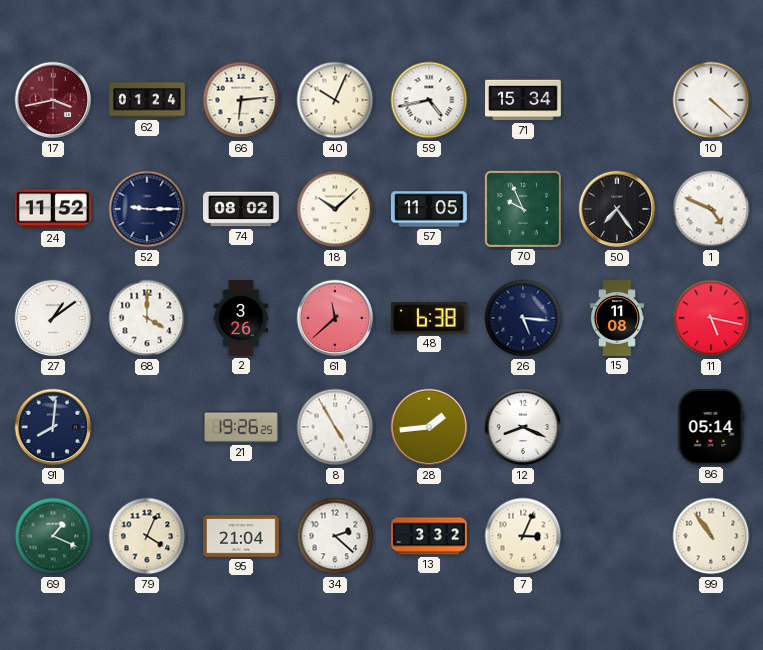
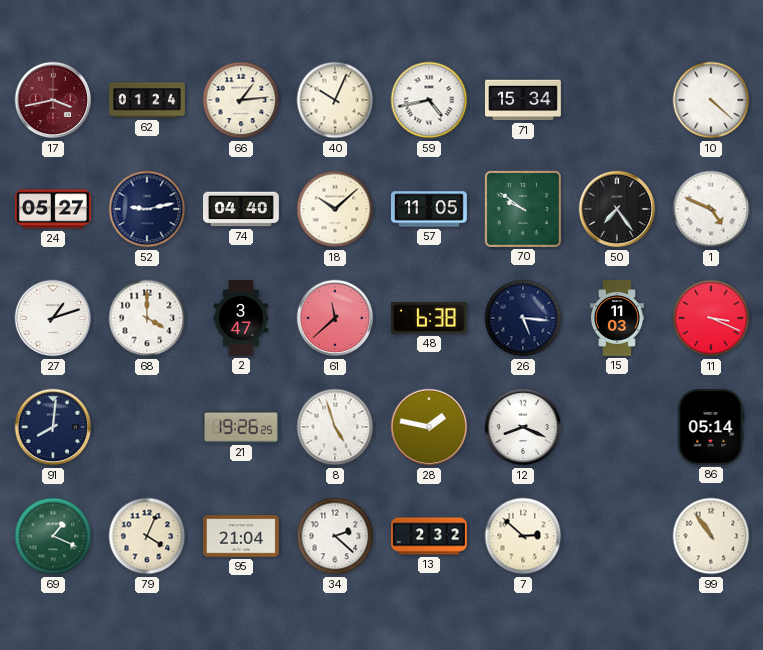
66: 6:14 -> 1:14 (241, 100)
24: 11:52 -> 05:27 (53, 209)
52: 9:15 -> 9:13 (147, 209)
74: 08:02 -> 04:40 (242, 209)
70: 9:56 -> 9:51 (523, 209)
27: 1:09 -> 1:12 (53, 318)
2: 3:26 -> 3:47 (241, 318)
15: 11:08 -> 11:03 (617, 319)
11: 5:17 -> 3:19 (711, 318)
8: 4:55 -> 4:57 (335, 427)
28: 1:44 -> 1:47 (429, 427)
13: 3:32 -> 2:32 (430, 536)
7: 3:04 -> 2:52 (523, 536)
